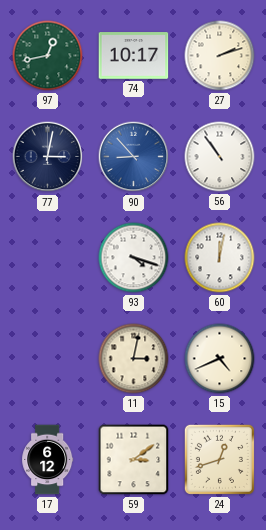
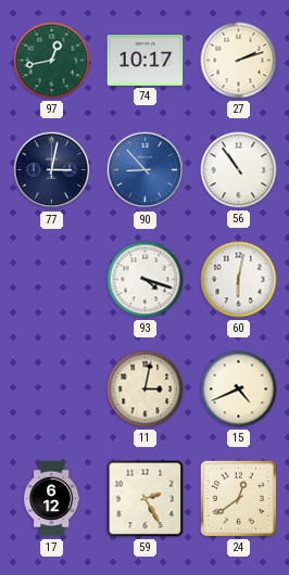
60: 12:02 -> 6:02 (239, 280)
59: 3:09 -> 2:25 (146, 499)
24: 12:42 -> 12:39 (238, 498)
